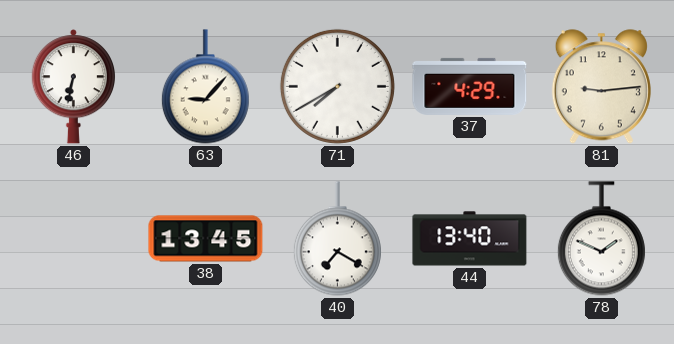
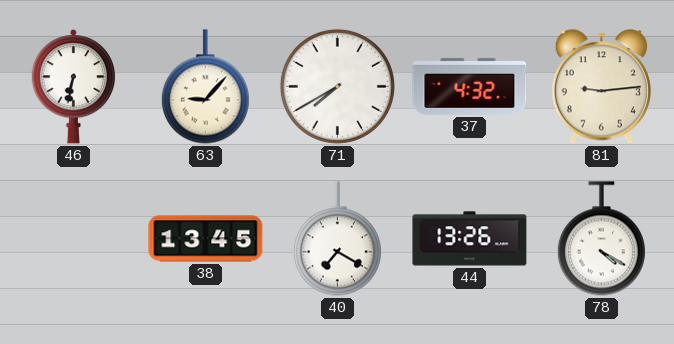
37: 4:29 -> 4:32 (470, 86)
44: 13:40 -> 13:26 (470, 239)
78: 1:49 -> 4:20 (601, 239)
